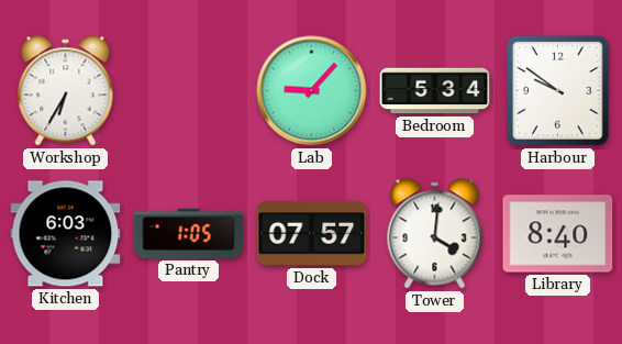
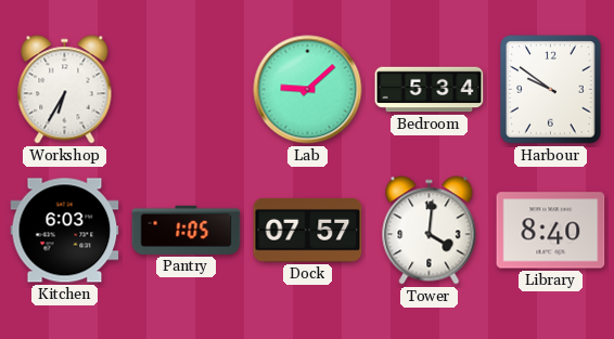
Lab: 9:07 -> 9:08 (308, 90)
